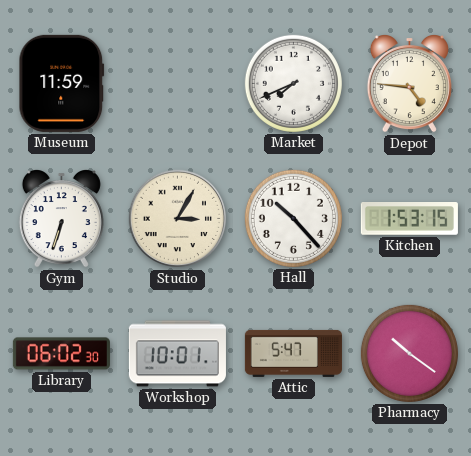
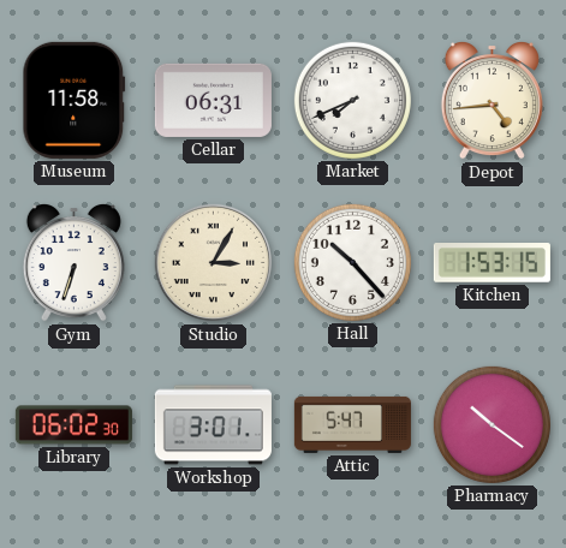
Museum: 11:59 -> 11:58 (75, 100)
Cellar: none -> 06:31 (213, 100)
Depot: 4:46 -> 4:44 (491, 101)
Workshop: 10:01 -> 3:01 (213, 425)
